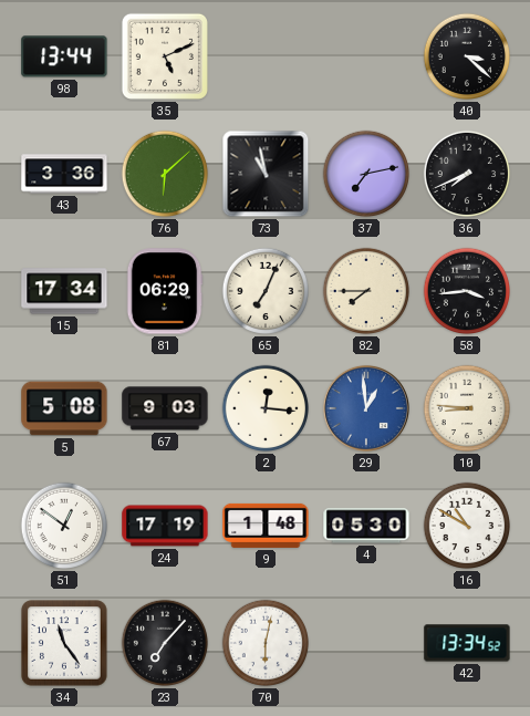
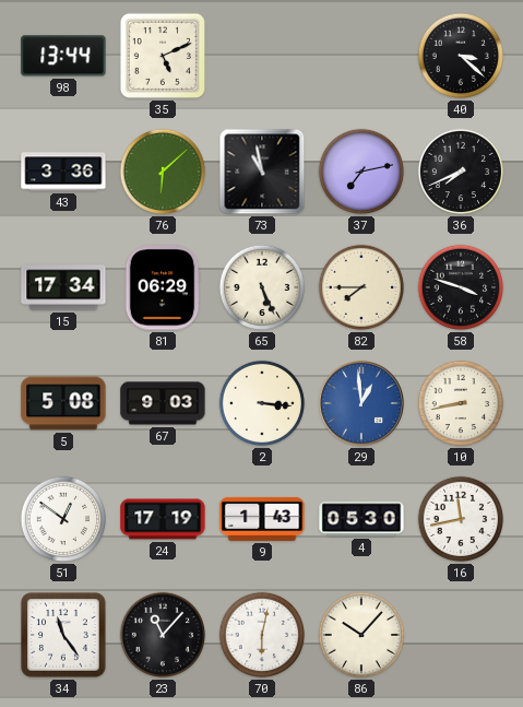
65: 7:04 -> 5:26 (262, 287)
58: 3:44 -> 3:48 (461, 287)
2: 12:16 -> 3:16 (262, 403)
10: 8:46 -> 8:43 (461, 403)
9: 1:48 -> 1:43 (262, 519)
16: 10:50 -> 11:43 (461, 519)
23: 7:07 -> 11:07 (163, 635)
86: none -> 10:07 (361, 635)
42: 13:34 -> none (467, 643)
